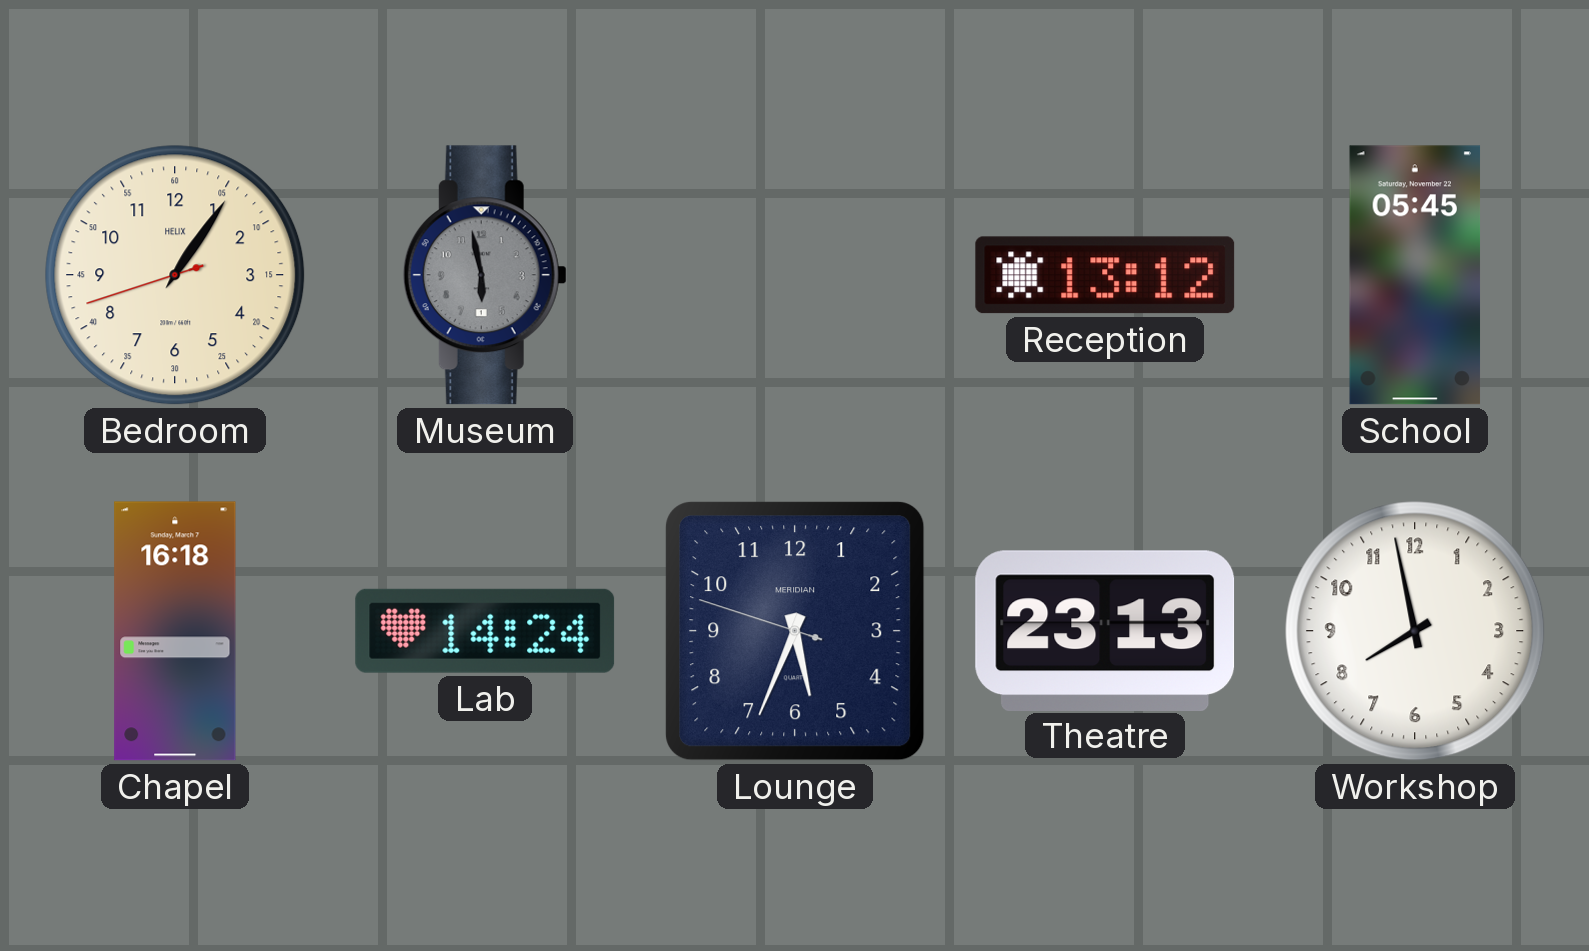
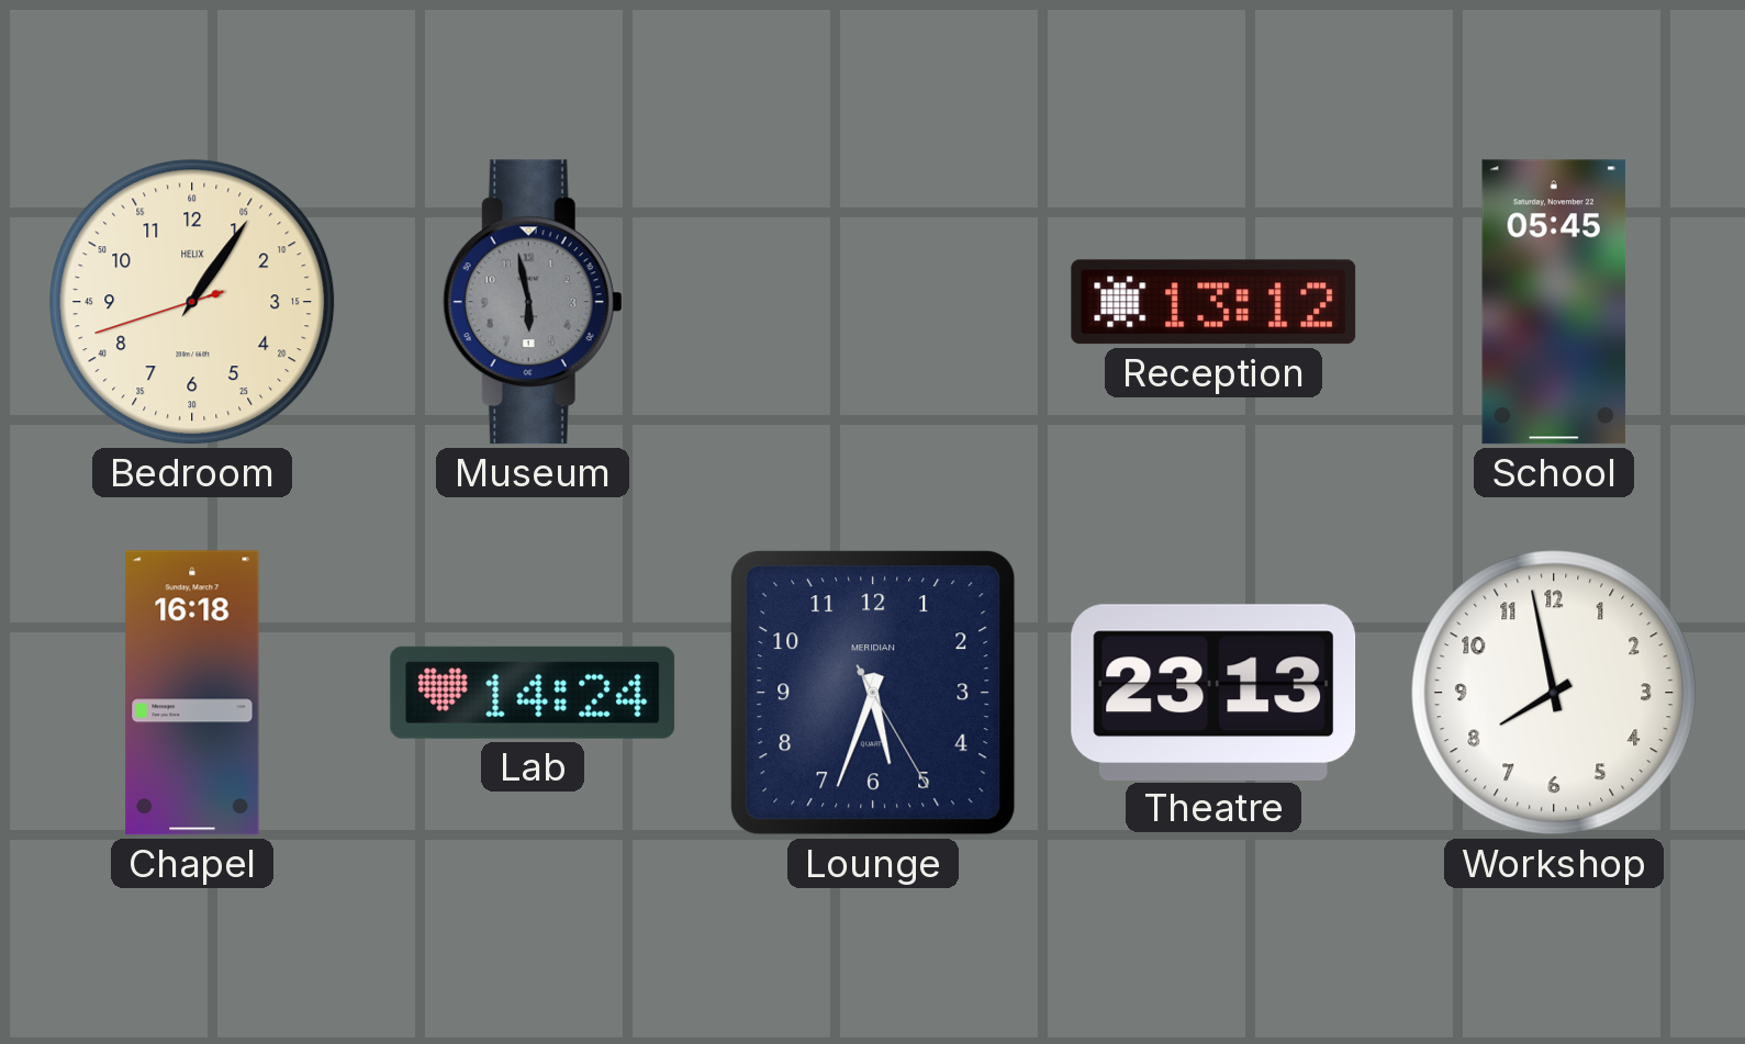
Lounge: 5:33:48 -> 5:33:25 (873, 693)
